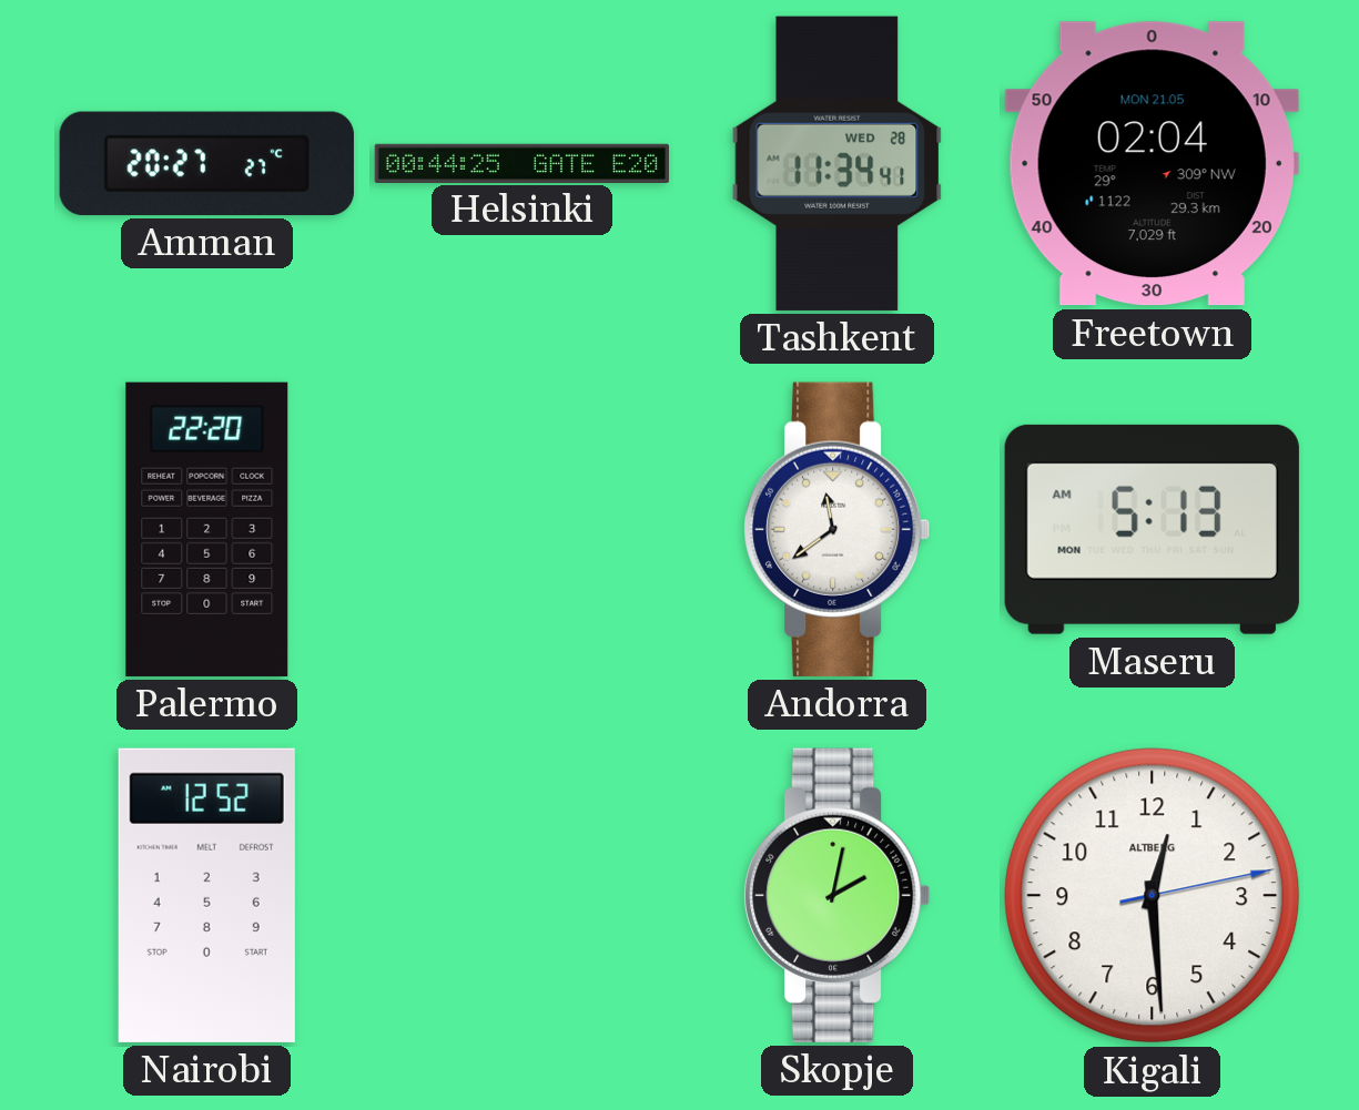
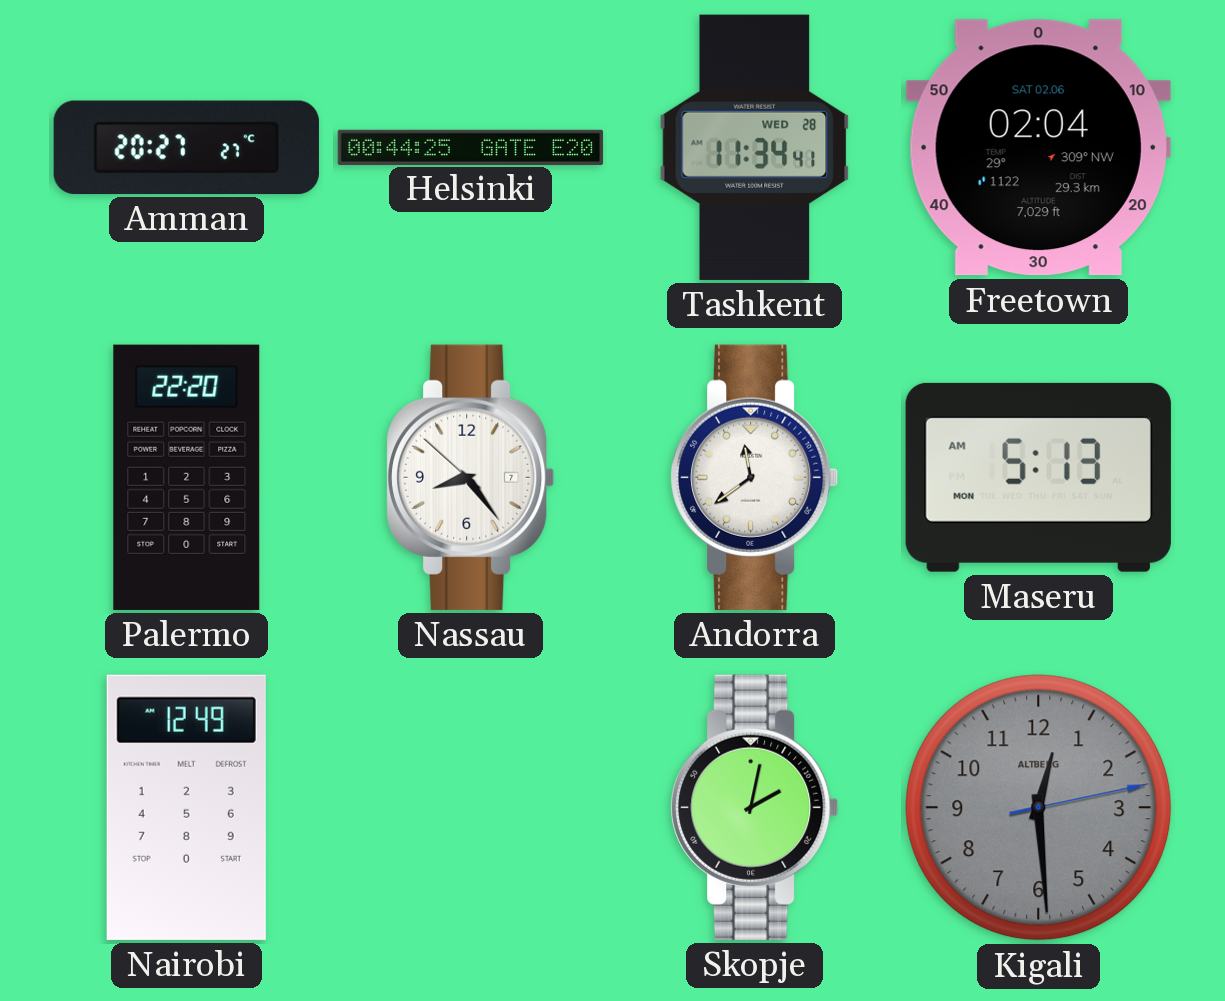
Freetown date: MON 21.05 -> SAT 02.06 (1038, 148)
Nassau: none -> 8:23 (471, 477)
Nairobi: 12:52 -> 12:49 (186, 807)
Kigali dial: white -> grey (1039, 808)
